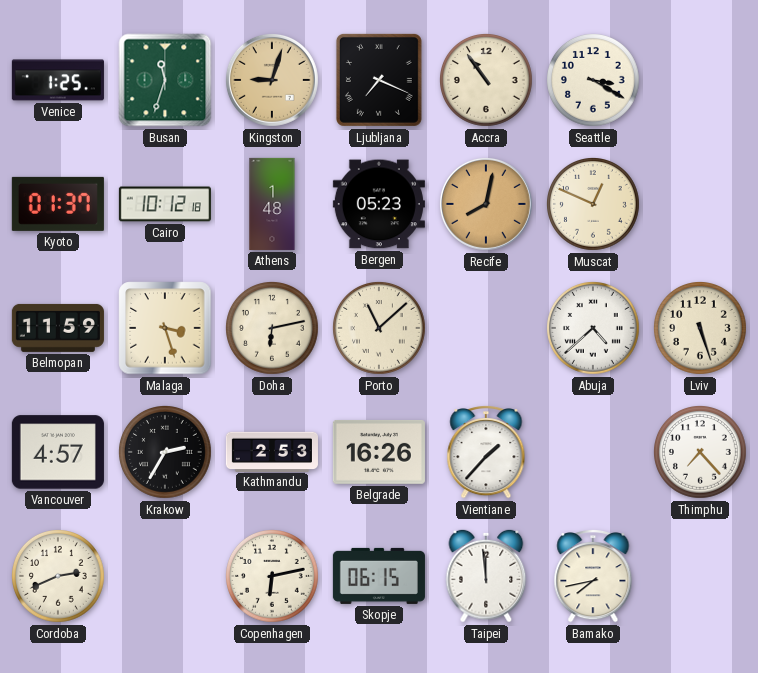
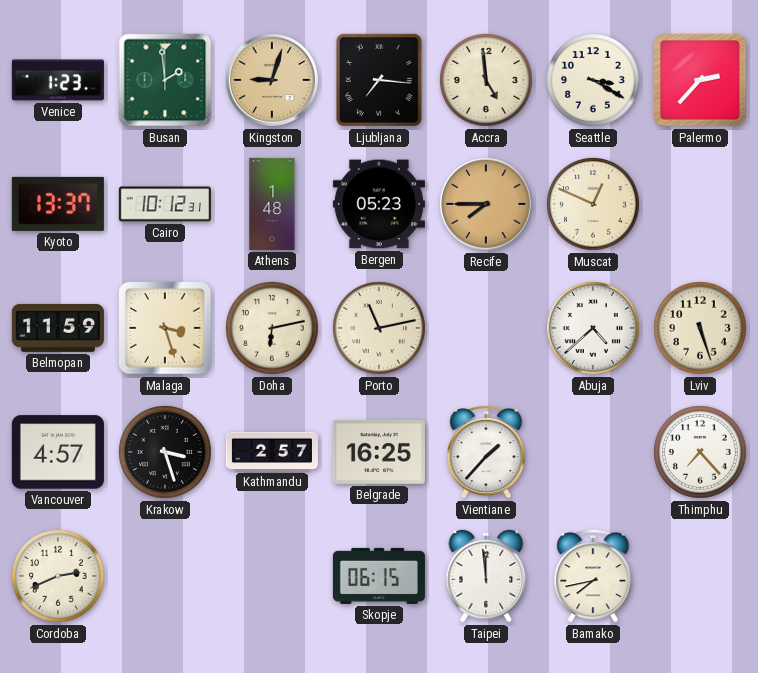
Venice: 1:25 -> 1:23 (58, 80)
Busan: 11:33 -> 1:59 (165, 80)
Ljubljana: 7:19 -> 7:16 (379, 80)
Accra: 10:54 -> 4:59 (487, 81)
Palermo: none -> 2:37 (700, 80)
Kyoto: 01:37 -> 13:37 (58, 204)
Cairo: 10:12:18 -> 10:12:31 (165, 204)
Recife: 8:02 -> 7:45 (486, 204)
Porto: 11:08 -> 11:13 (380, 329)
Krakow: 2:35 -> 3:27 (166, 453)
Kathmandu: 2:53 -> 2:57 (272, 451)
Belgrade: 16:26 -> 16:25 (379, 452)
Copenhagen: 6:13 -> none (273, 577)
